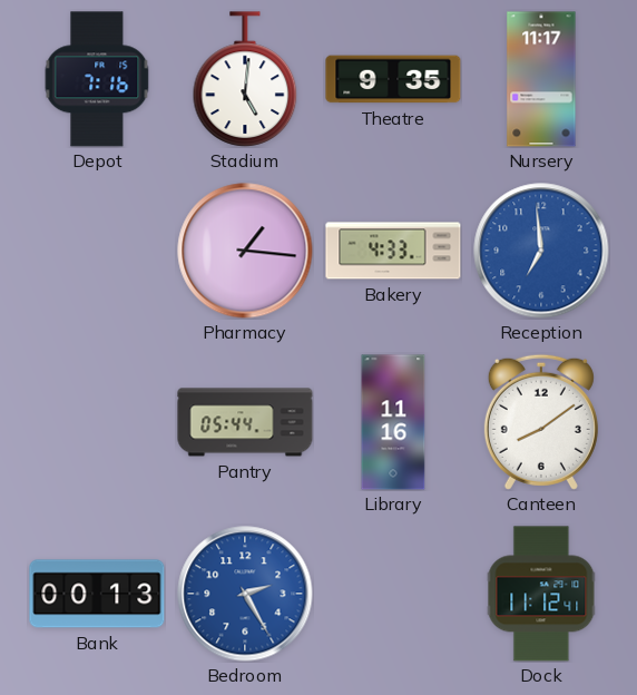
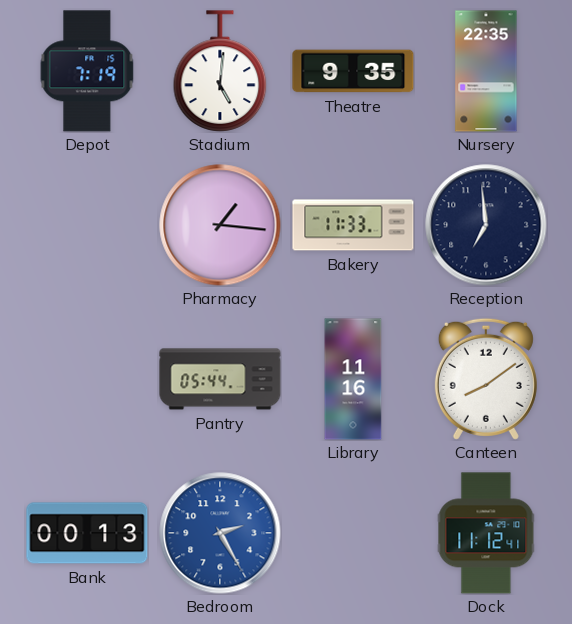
Depot: 7:16 -> 7:19 (87, 71)
Nursery: 11:17 -> 22:35 (486, 71)
Bakery: 4:33 -> 11:33 (353, 225)
Reception dial: blue -> navy (486, 225)
